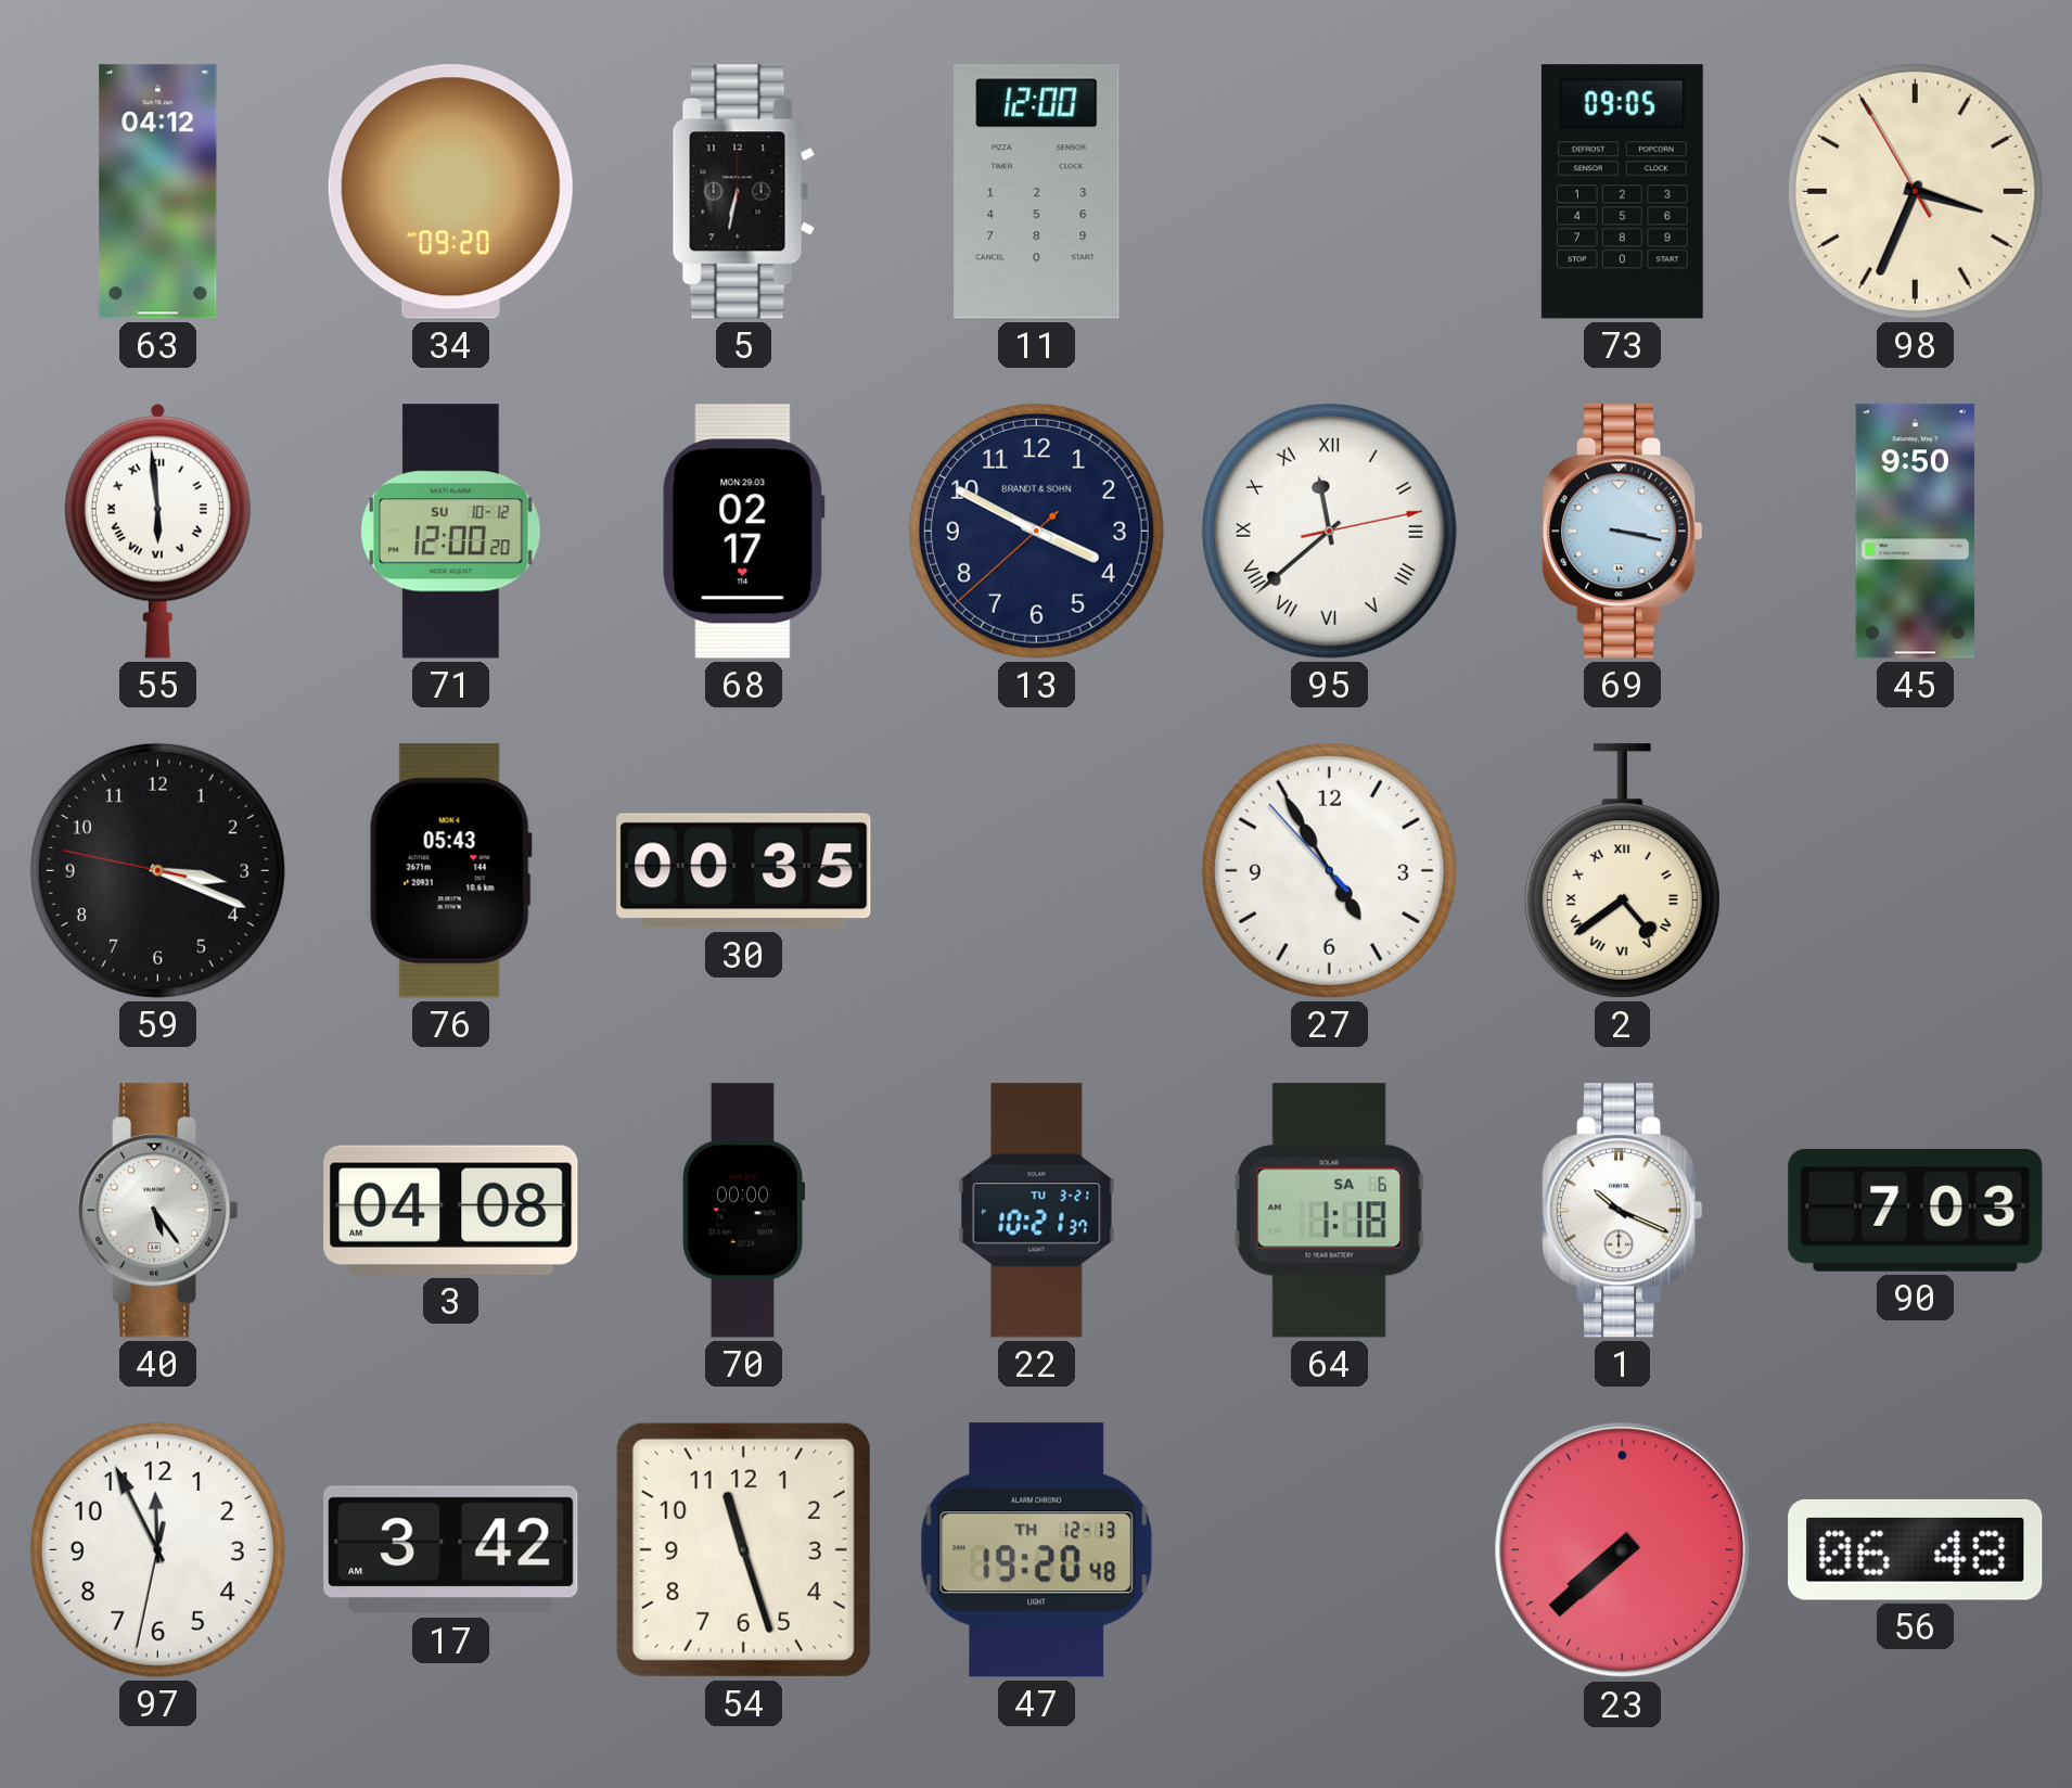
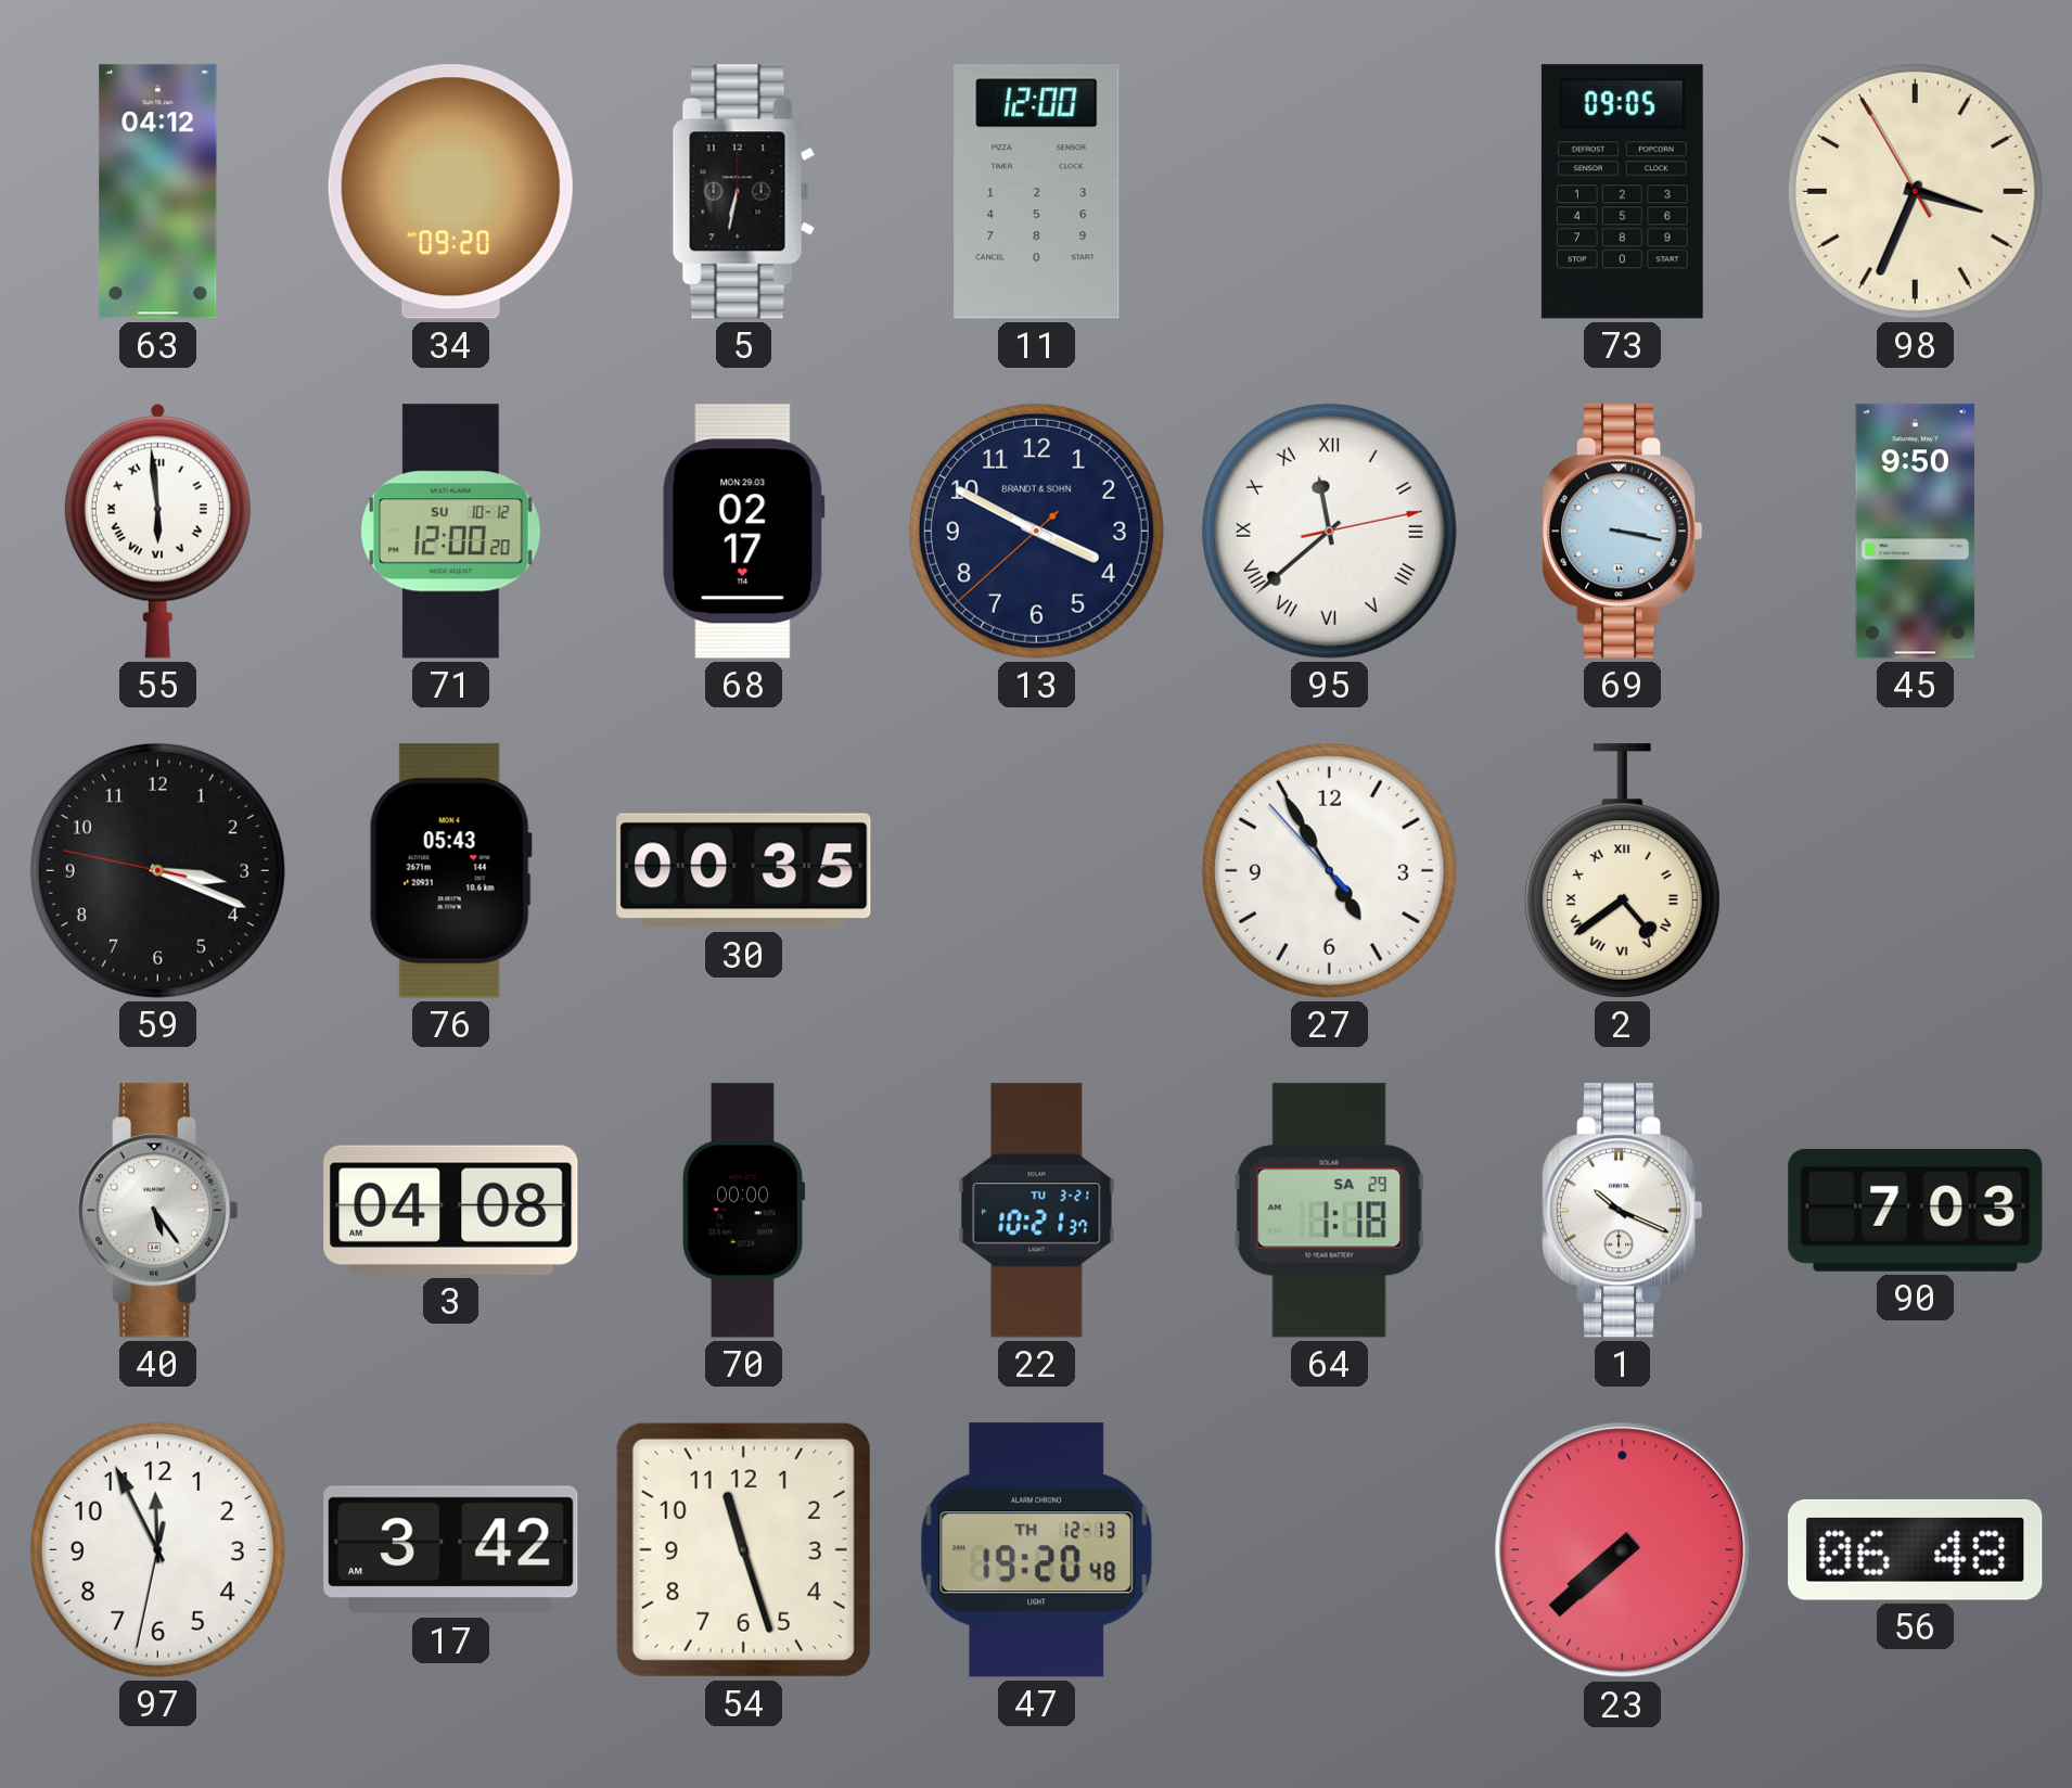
64 date: SA 6 -> SA 29 (1329, 1211)
